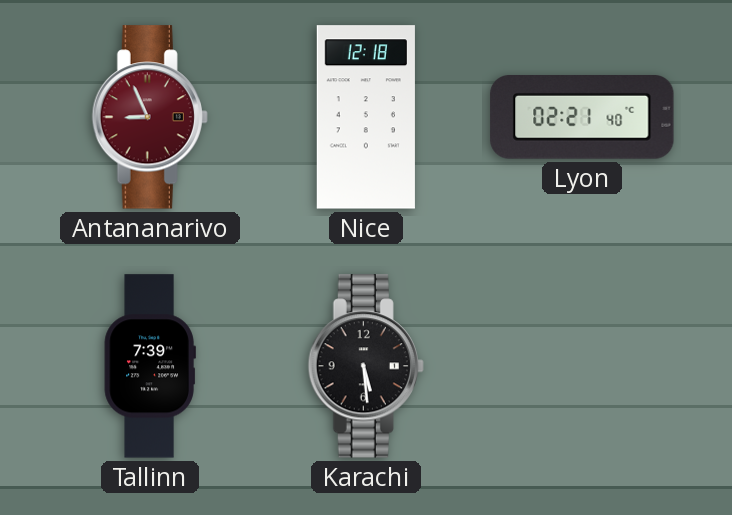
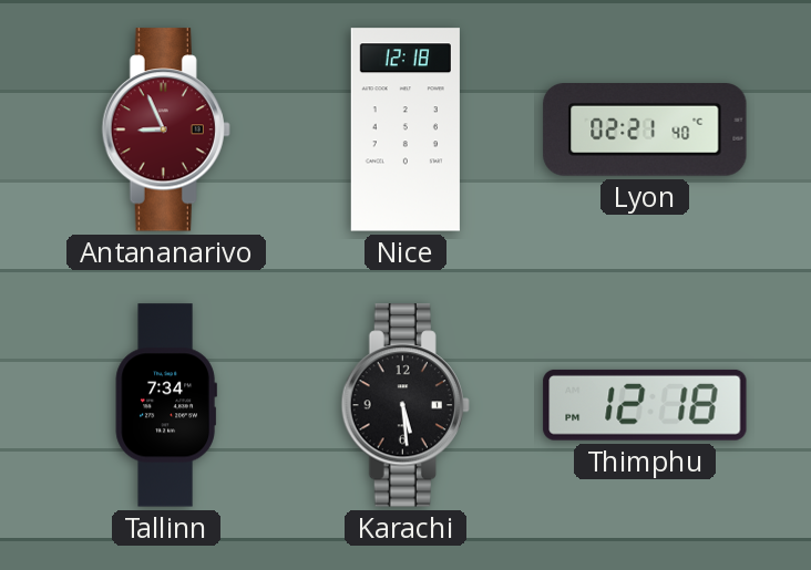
Tallinn: 7:39 -> 7:34 (166, 405)
Thimphu: none -> 12:18 (645, 405)
